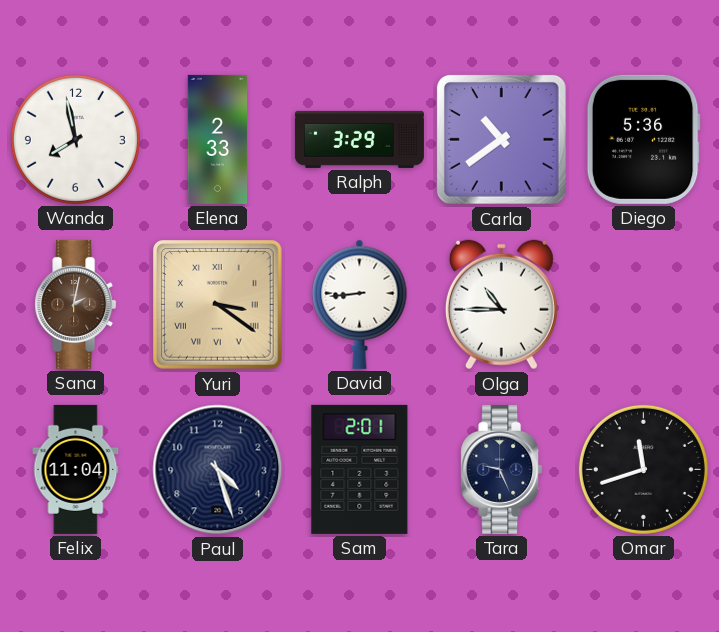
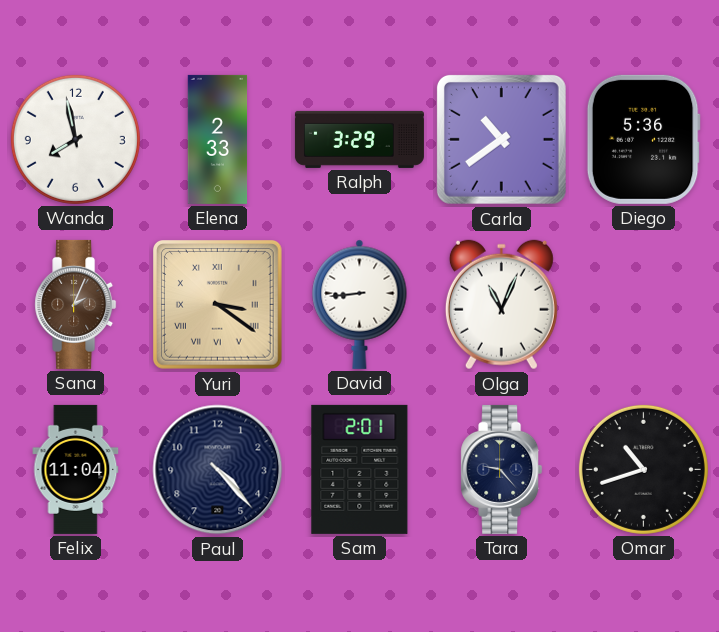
Sana: 2:02 -> 2:04 (76, 304)
Olga: 10:45 -> 11:04 (501, 305)
Paul: 4:27 -> 4:23 (218, 470)
Tara: 9:26 -> 9:23 (502, 469)
Omar: 11:42 -> 10:42 (643, 469)
